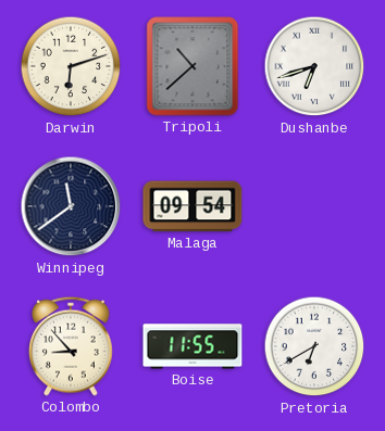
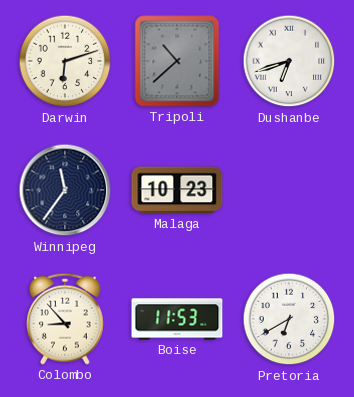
Winnipeg: 11:39 -> 11:36 (65, 190)
Malaga: 09:54 -> 10:23 (177, 190)
Boise: 11:55 -> 11:53 (177, 319)
